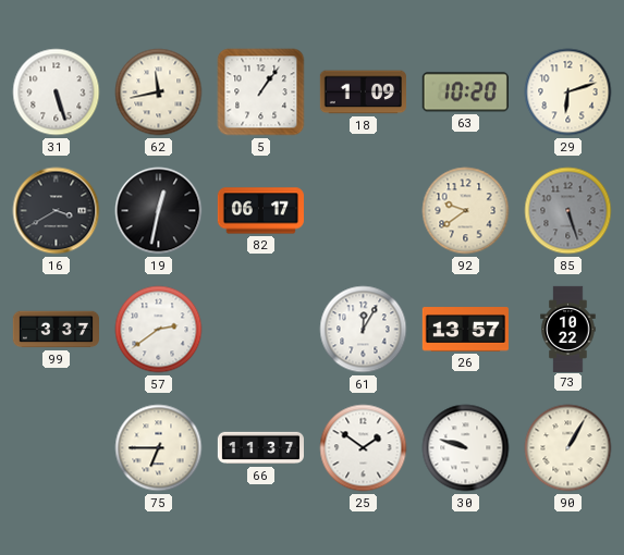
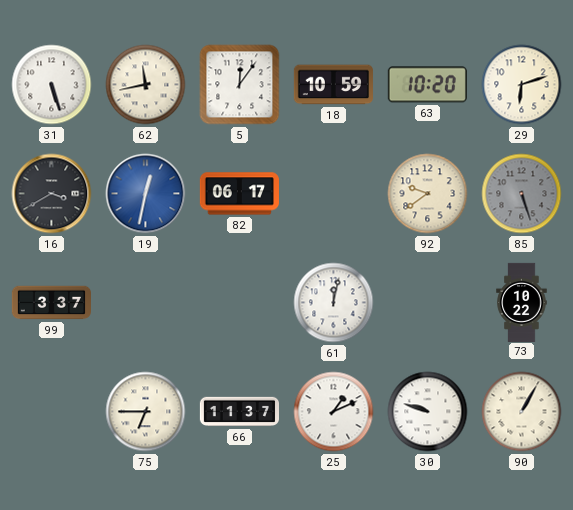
5: 1:06 -> 12:06 (240, 85)
18: 1:09 -> 10:59 (333, 85)
19 dial: black -> blue (146, 194)
57: 2:39 -> none (159, 330)
61: 12:05 -> 12:02 (334, 303)
26: 13:57 -> none (465, 330)
25: 1:51 -> 1:11 (334, 412)
